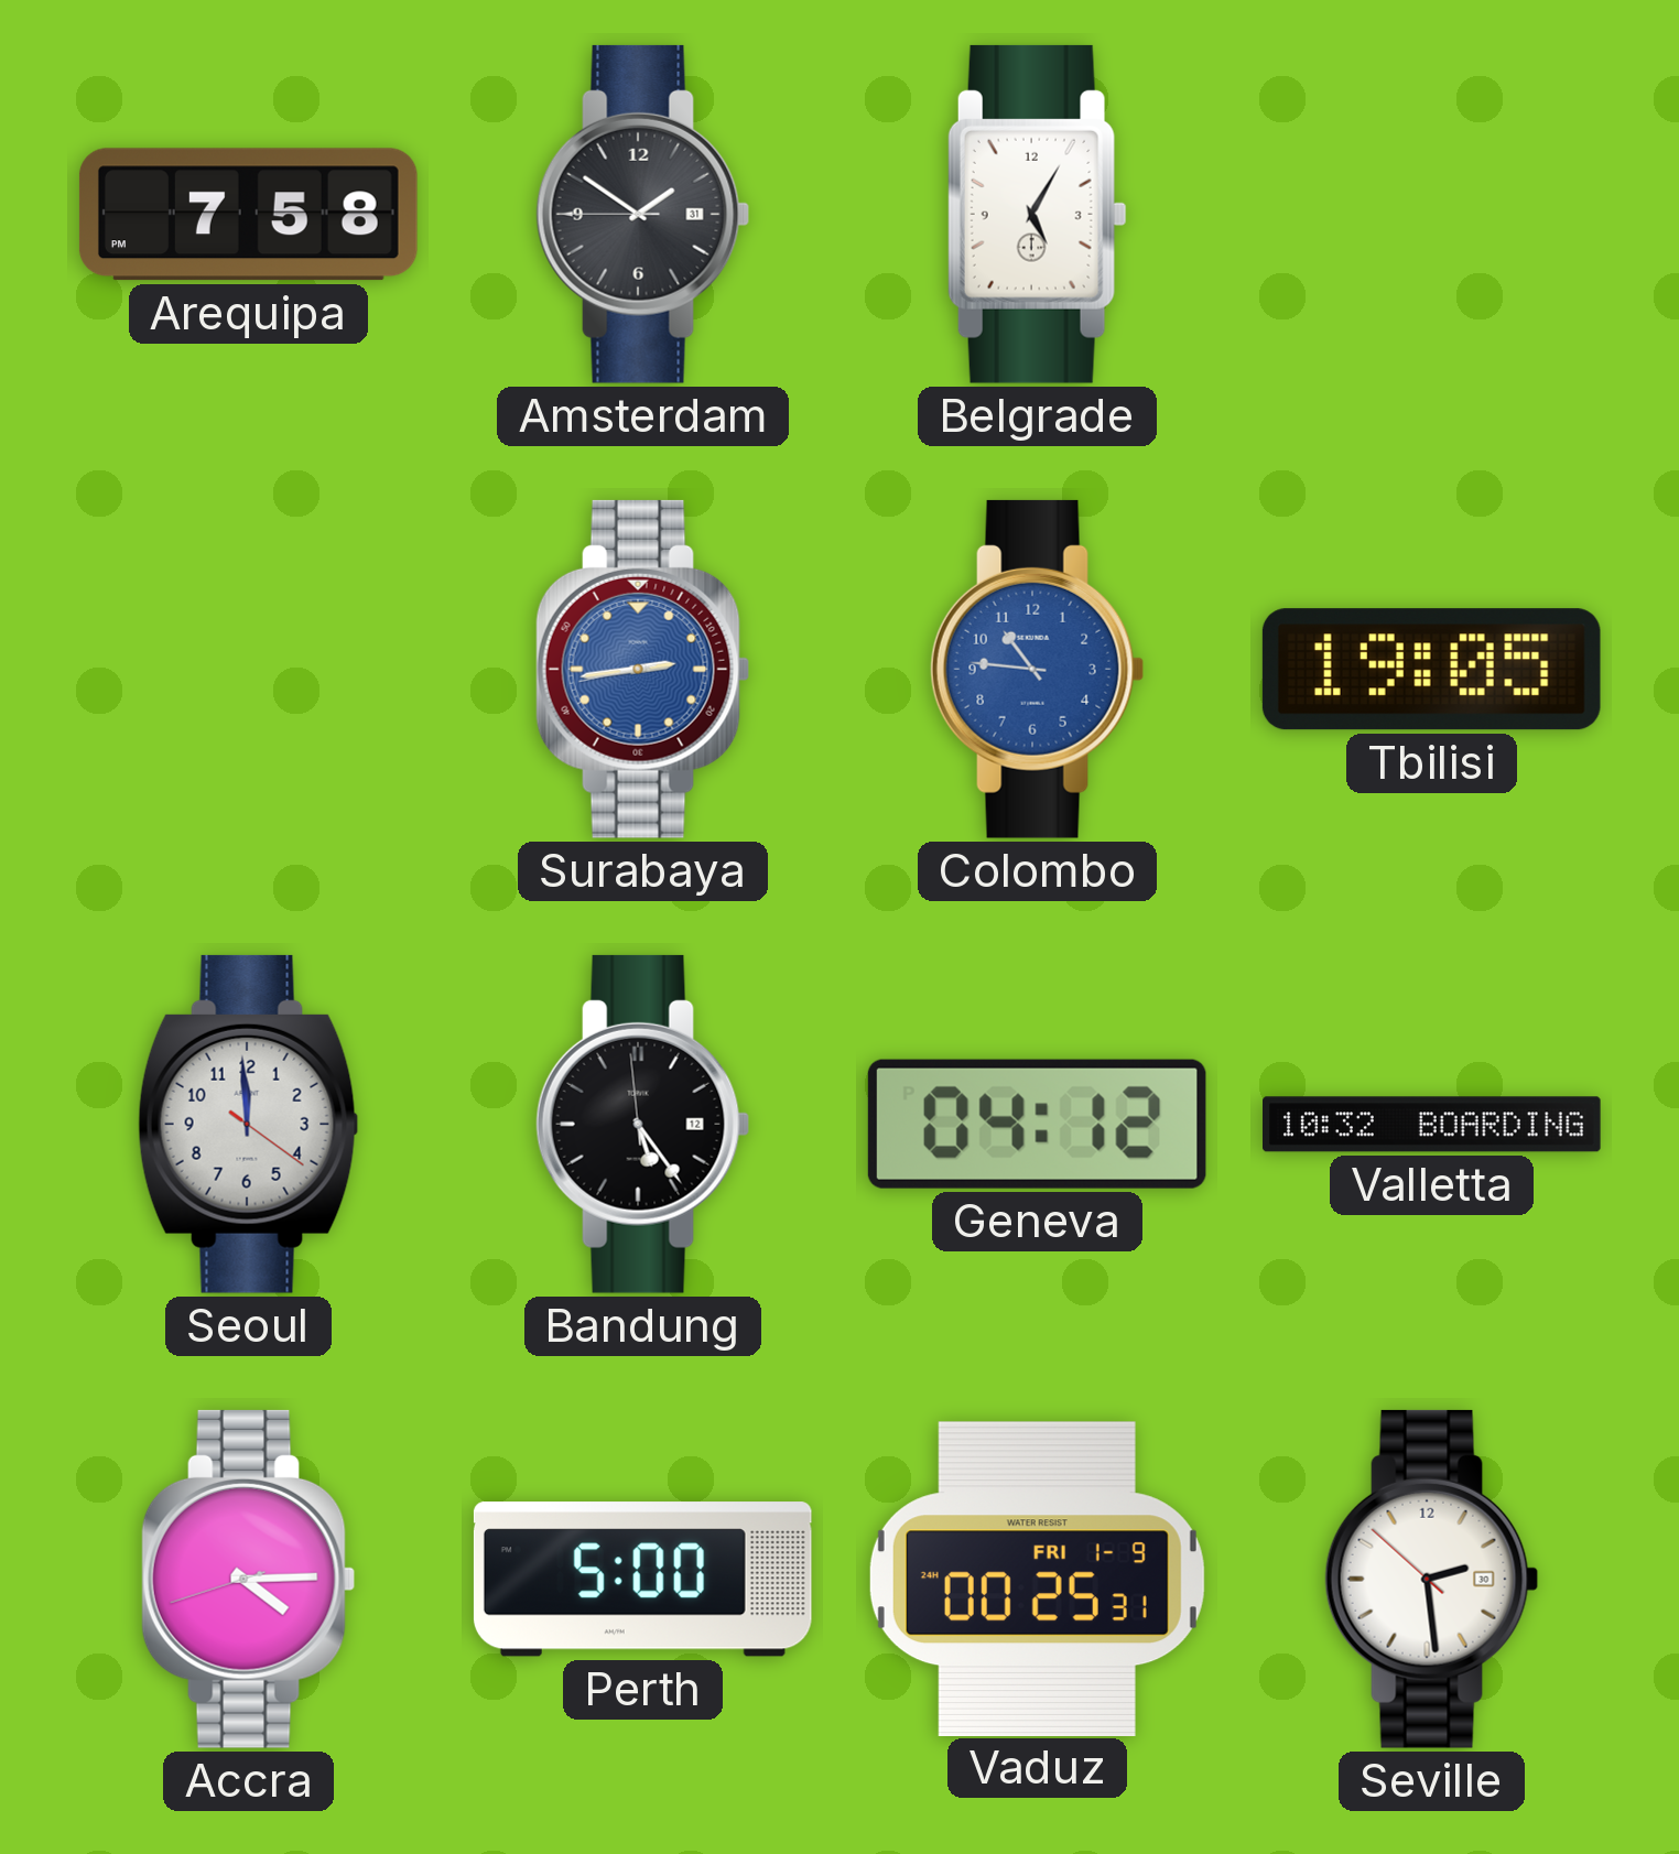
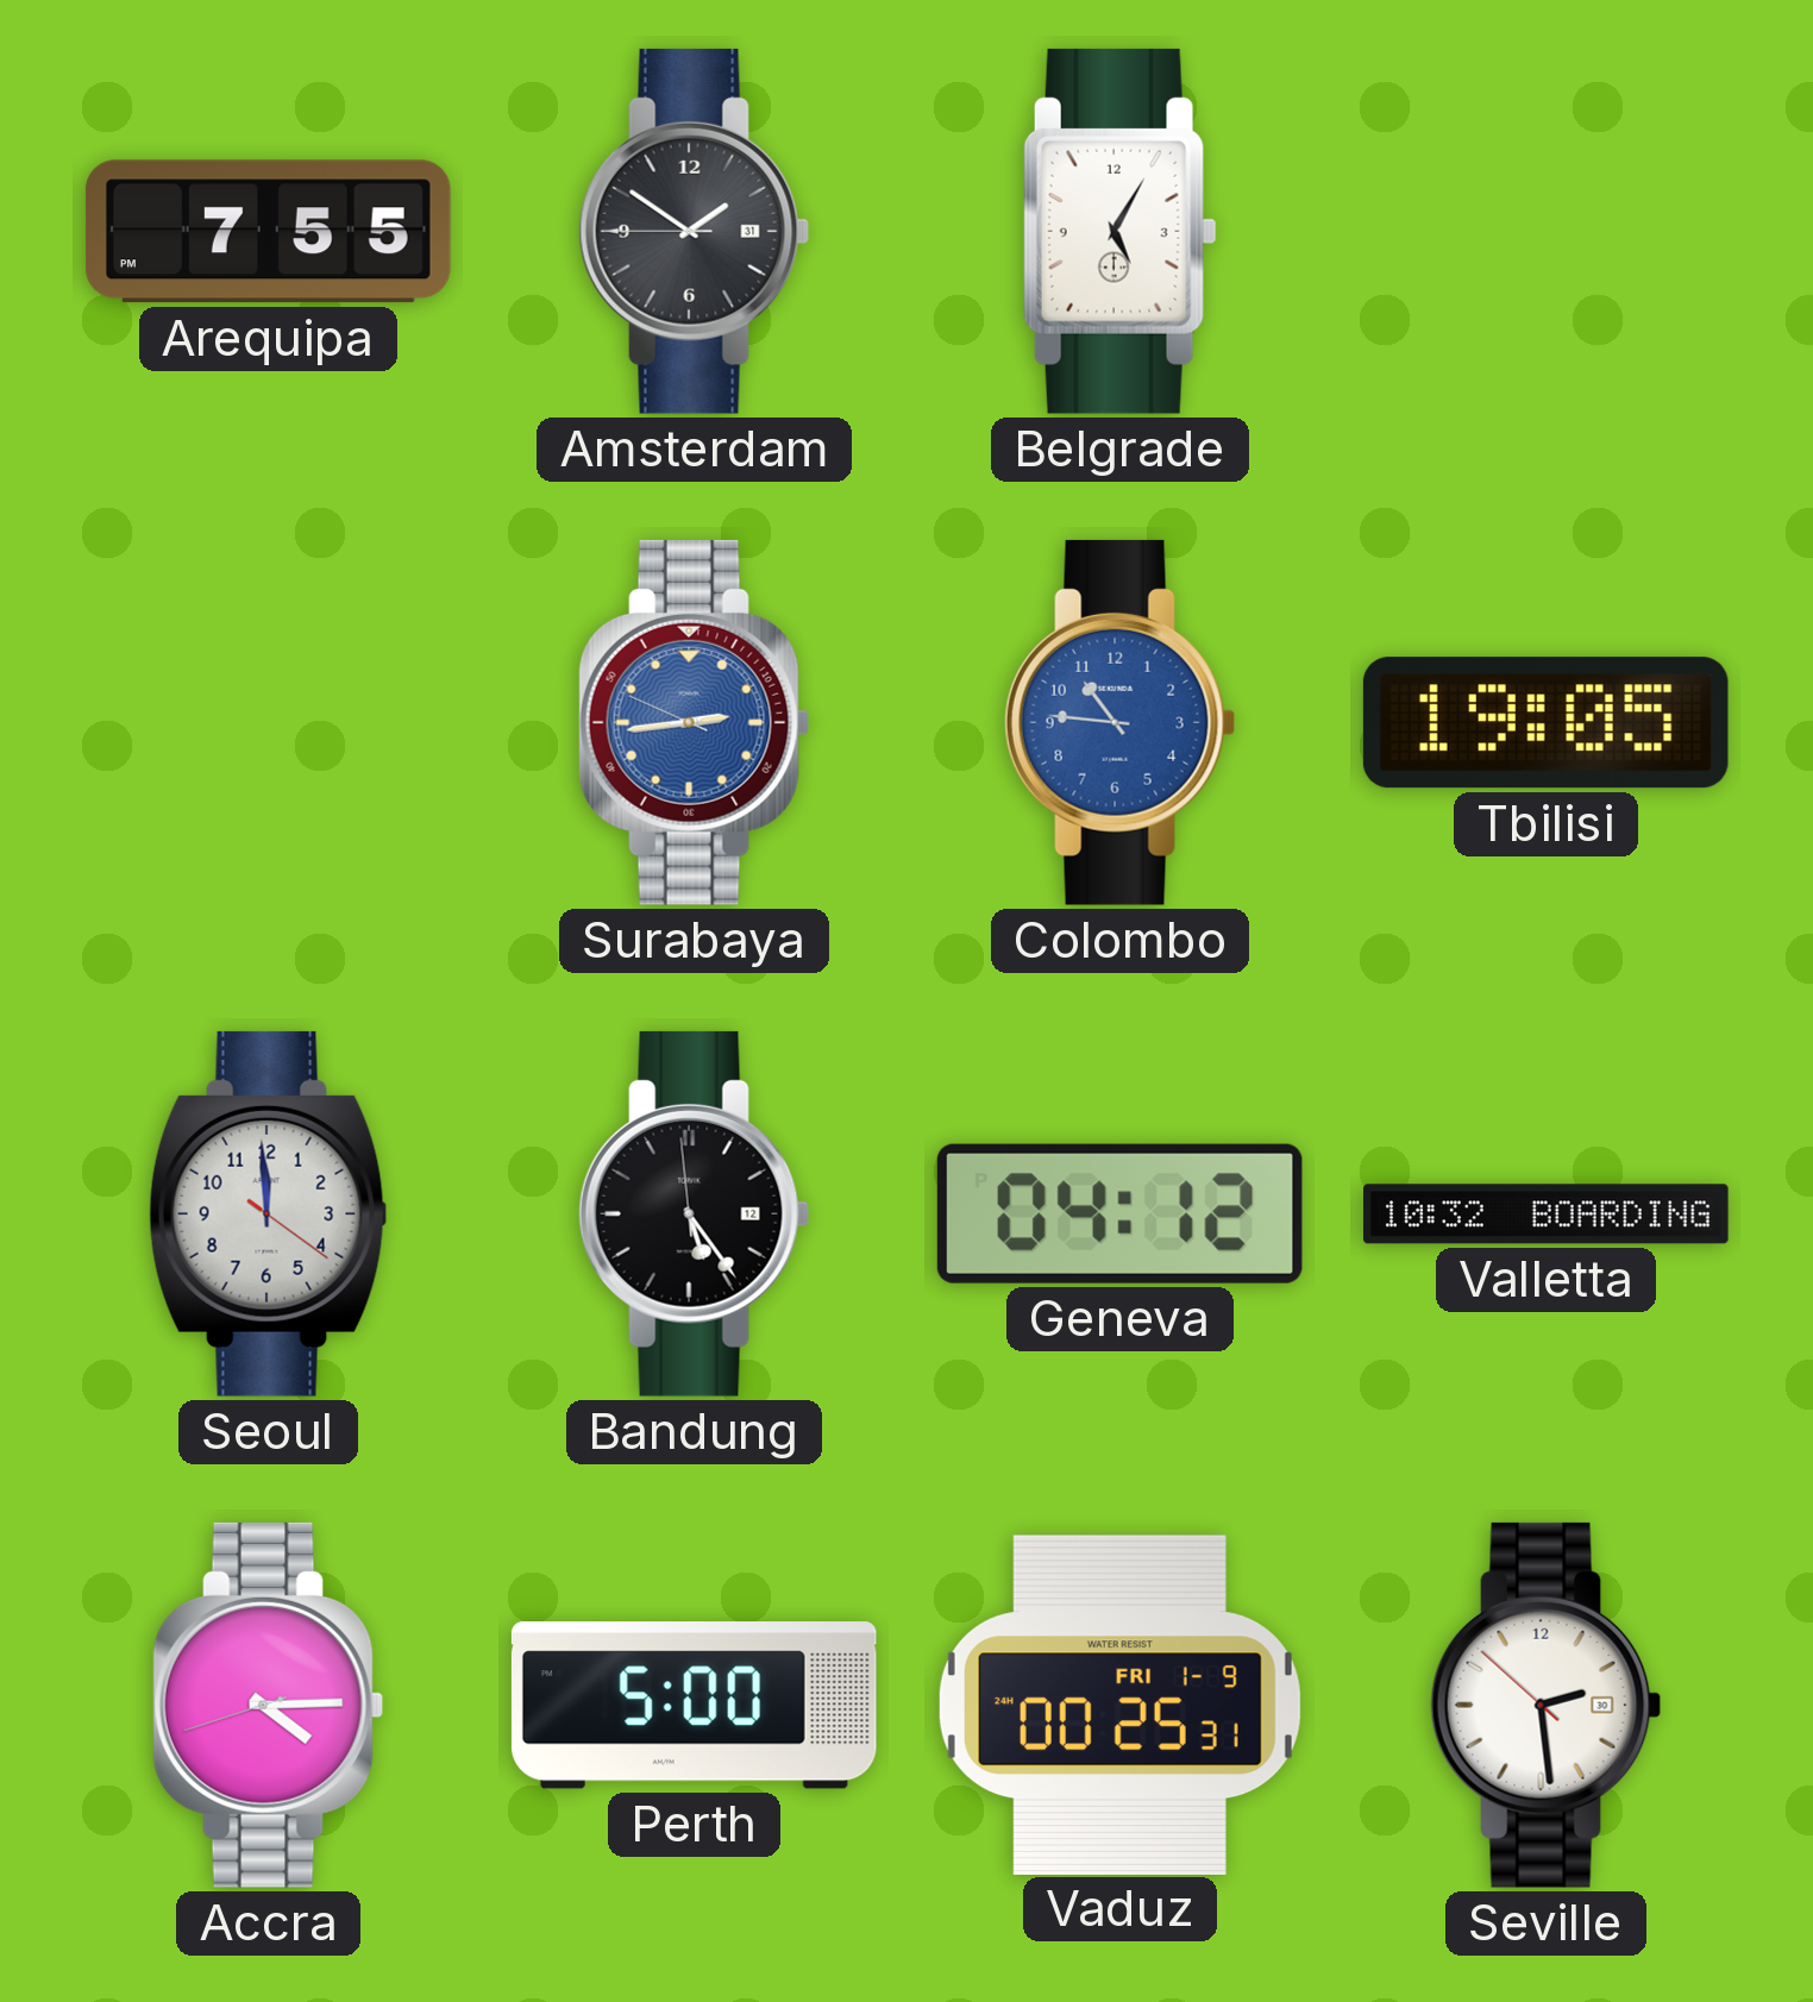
Arequipa: 7:58 -> 7:55 (268, 232)
Surabaya: 2:43:43 -> 2:43:49 (695, 722)
